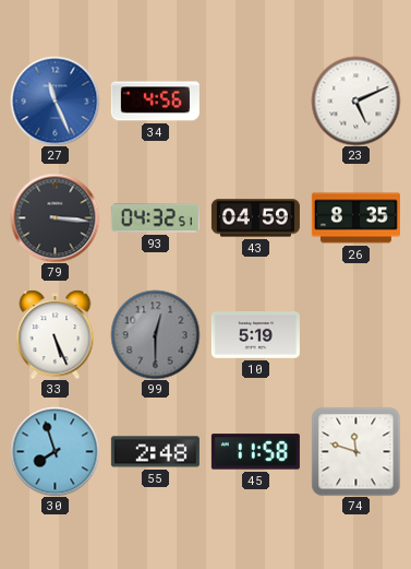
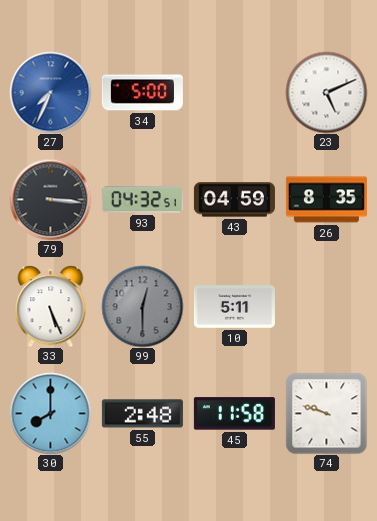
27: 11:26 -> 7:34 (50, 92)
34: 4:56 -> 5:00 (142, 93)
10: 5:19 -> 5:11 (234, 307)
30: 7:57 -> 8:00 (50, 413)
74: 11:48 -> 9:48 (326, 413)
